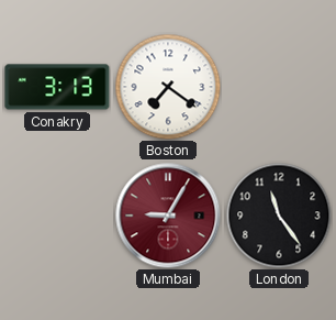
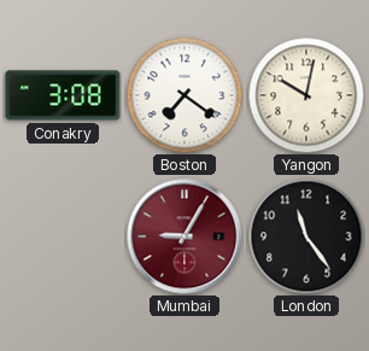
Conakry: 3:13 -> 3:08 (63, 95)
Yangon: none -> 10:02 (306, 95)
